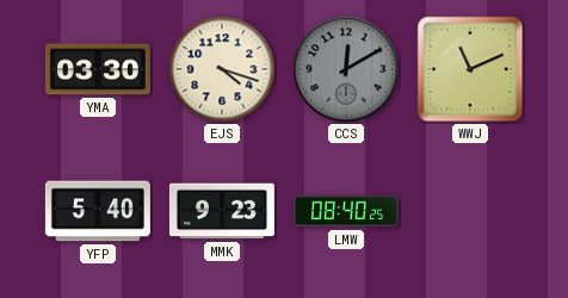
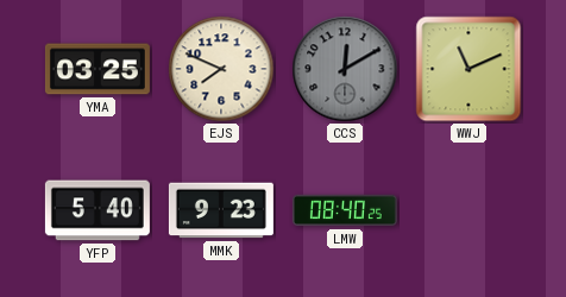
YMA: 03:30 -> 03:25 (98, 69)
EJS: 4:18 -> 7:49 (221, 69)
